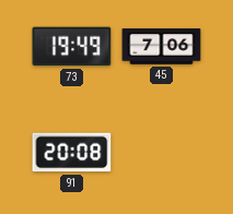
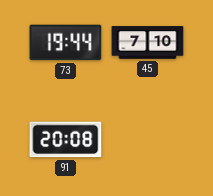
73: 19:49 -> 19:44 (66, 43)
45: 7:06 -> 7:10 (148, 43)
